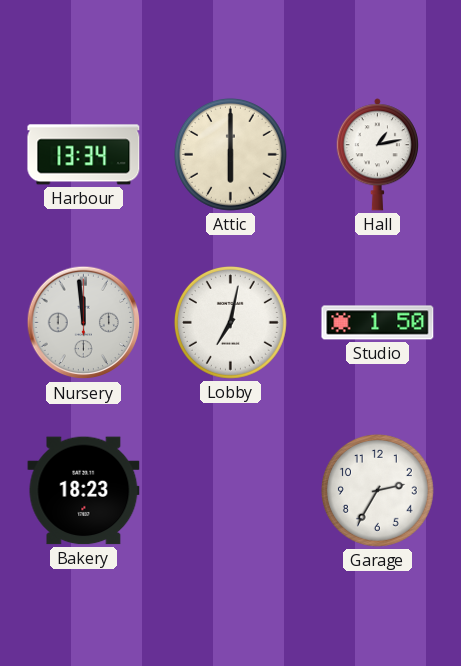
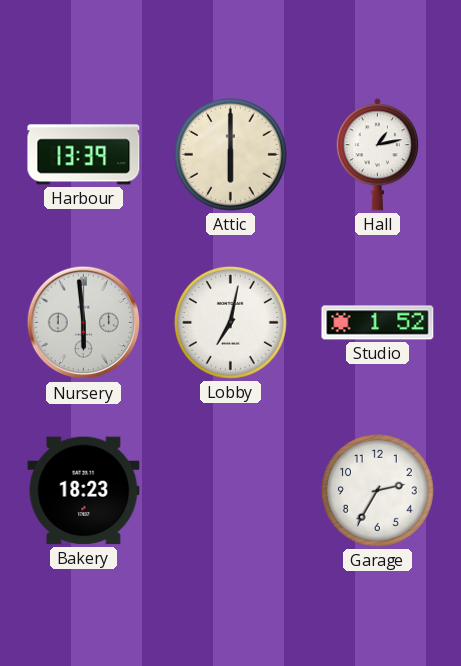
Harbour: 13:34 -> 13:39 (84, 155)
Nursery: 11:59 -> 5:59 (84, 323)
Studio: 1:50 -> 1:52 (378, 323)
